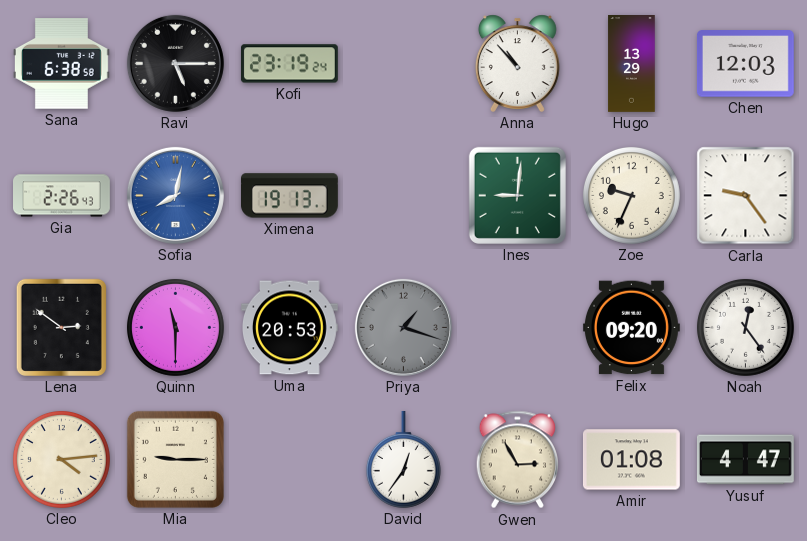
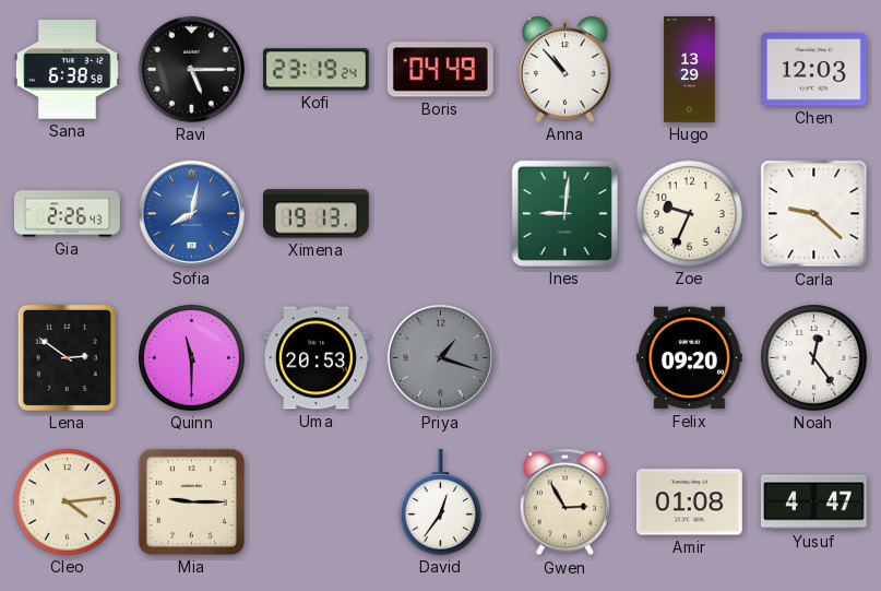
Boris: none -> 04:49 (440, 70)
Carla: 9:24 -> 9:22 (814, 214)
